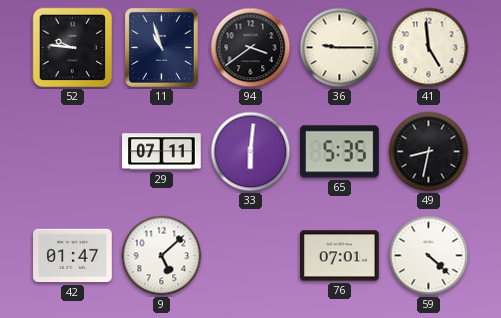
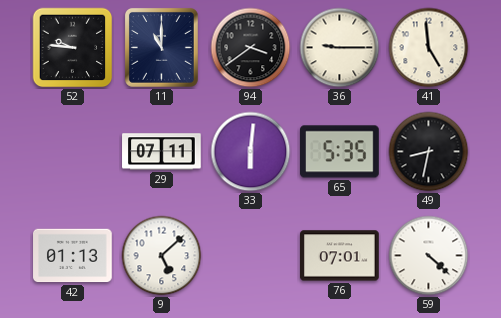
11: 10:57 -> 11:00 (161, 47)
42: 01:47 -> 01:13 (73, 256)
